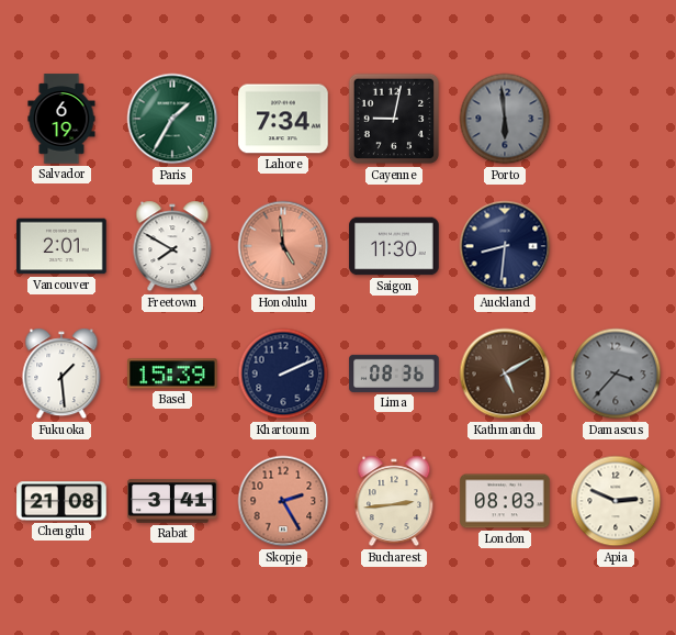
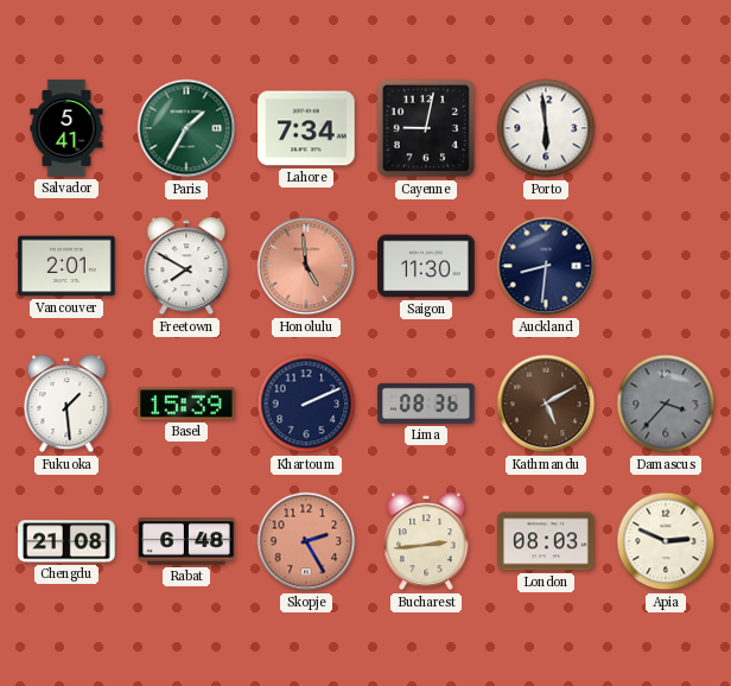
Salvador: 6:19 -> 5:41 (66, 128)
Porto dial: grey -> white (546, 128)
Rabat: 3:41 -> 6:48 (186, 541)
